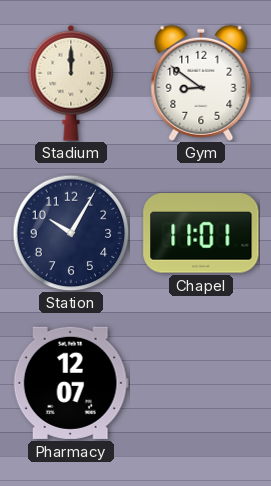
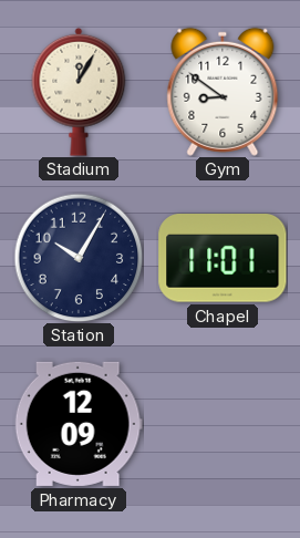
Stadium: 12:00 -> 12:05 (79, 92)
Pharmacy: 12:07 -> 12:09 (79, 424)
